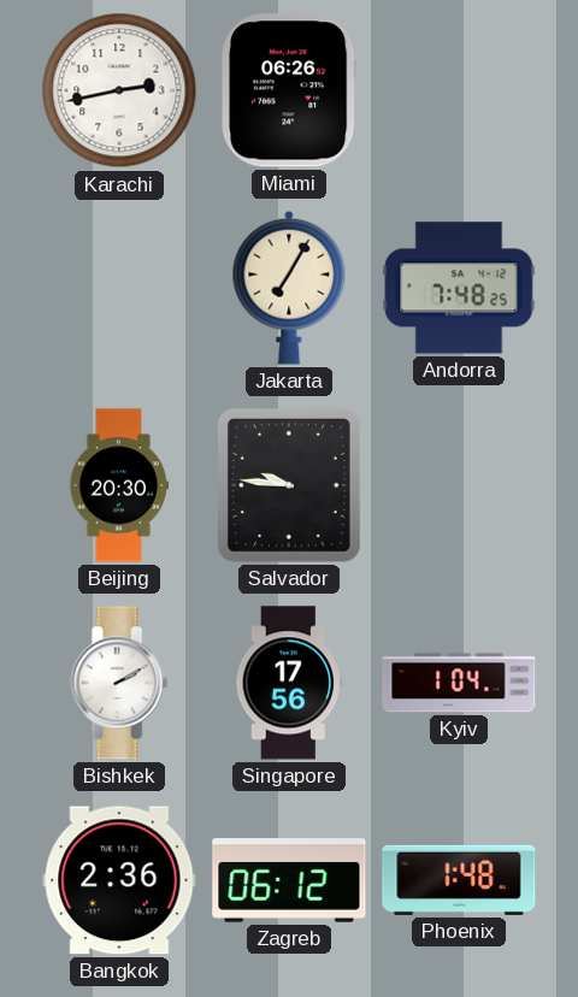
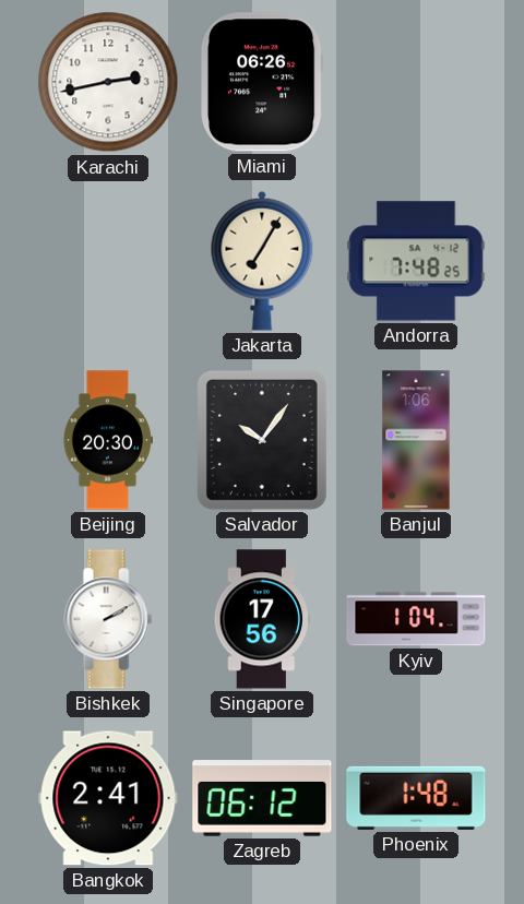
Salvador: 9:46 -> 10:06 (262, 440)
Banjul: none -> 1:06 (416, 440)
Bangkok: 2:36 -> 2:41 (108, 798)
